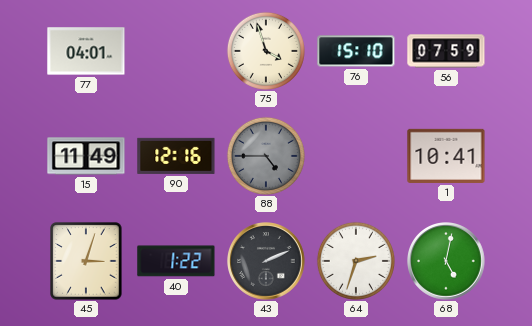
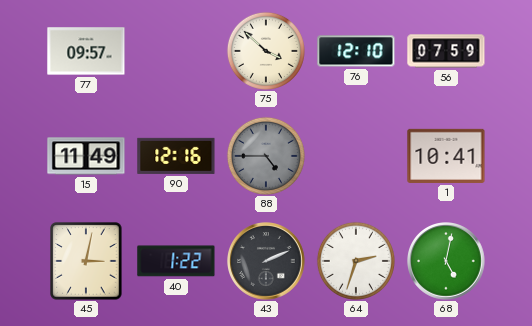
77: 04:01 -> 09:57 (86, 51)
75: 3:57 -> 3:52 (266, 51)
76: 15:10 -> 12:10 (356, 51)
45: 3:03 -> 3:02 (86, 261)
